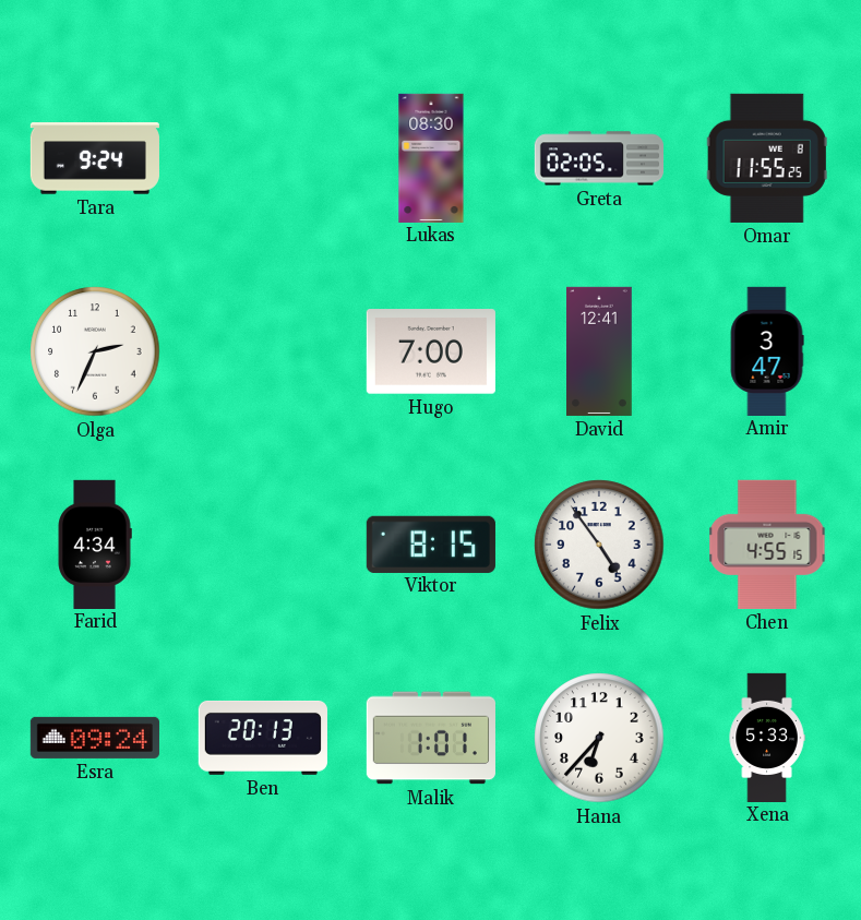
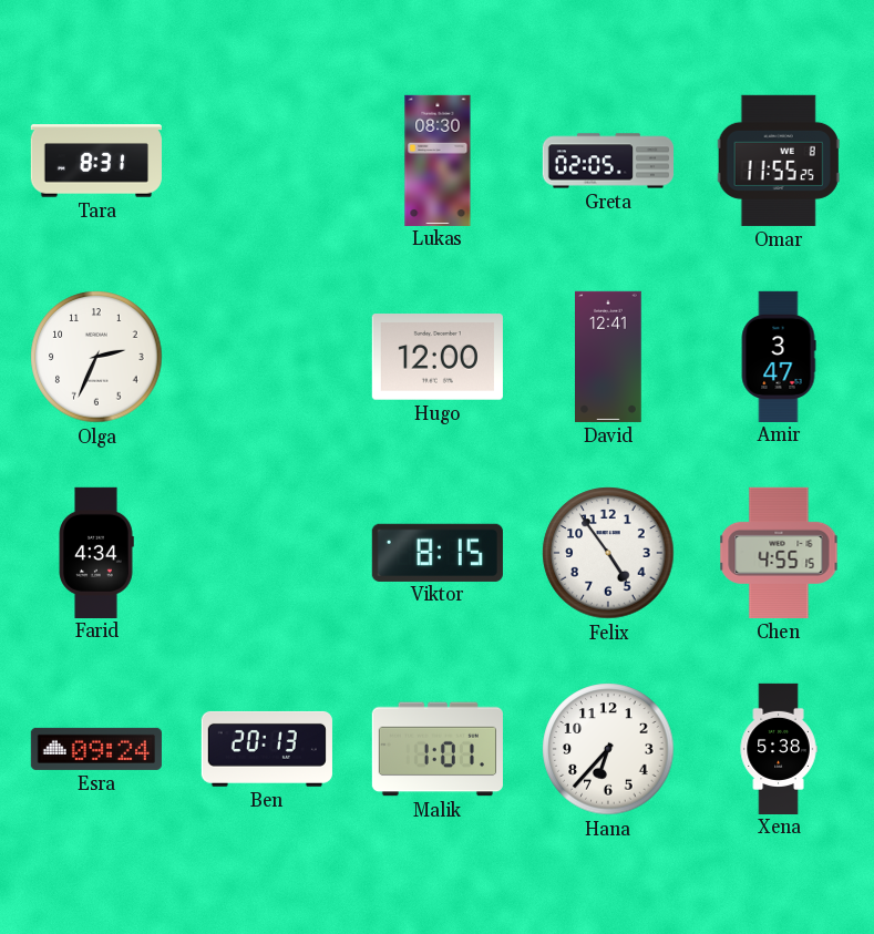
Tara: 9:24 -> 8:31 (96, 161)
Hugo: 7:00 -> 12:00 (438, 357)
Xena: 5:33 -> 5:38 (779, 748)
